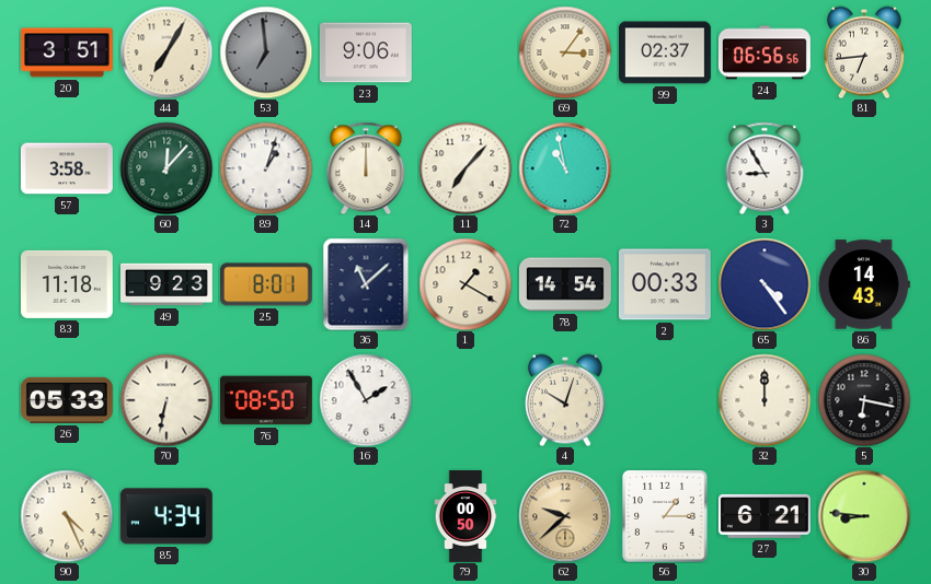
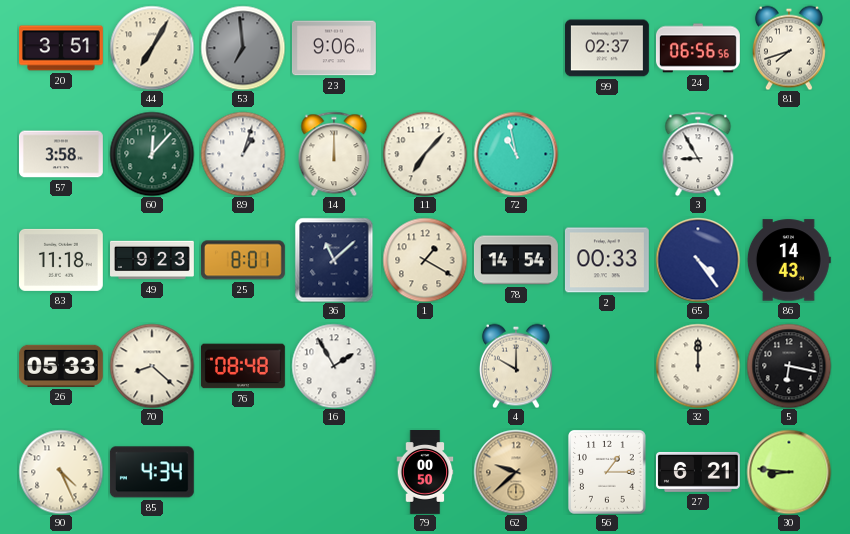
69: 3:06 -> none (565, 52)
81: 6:44 -> 7:42 (789, 48)
70: 6:32 -> 8:22 (152, 366)
76: 08:50 -> 08:48 (243, 366)
4: 10:03 -> 10:00 (516, 366)
